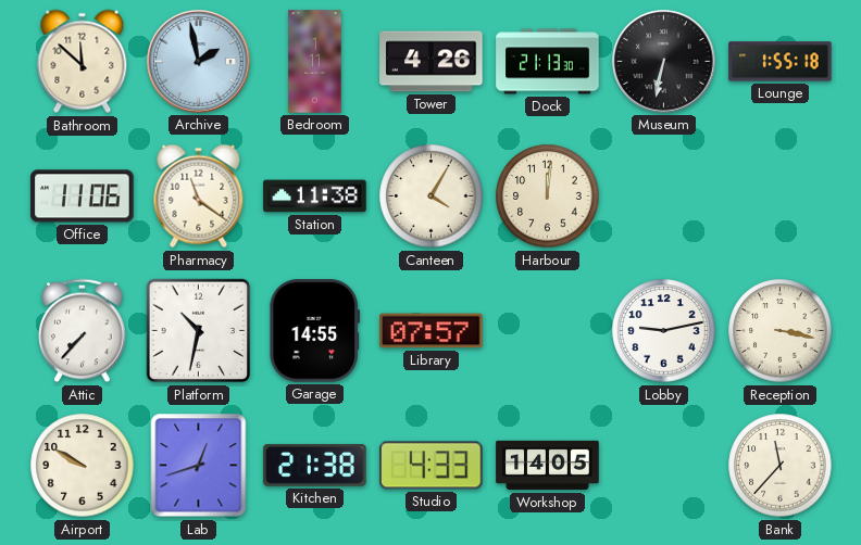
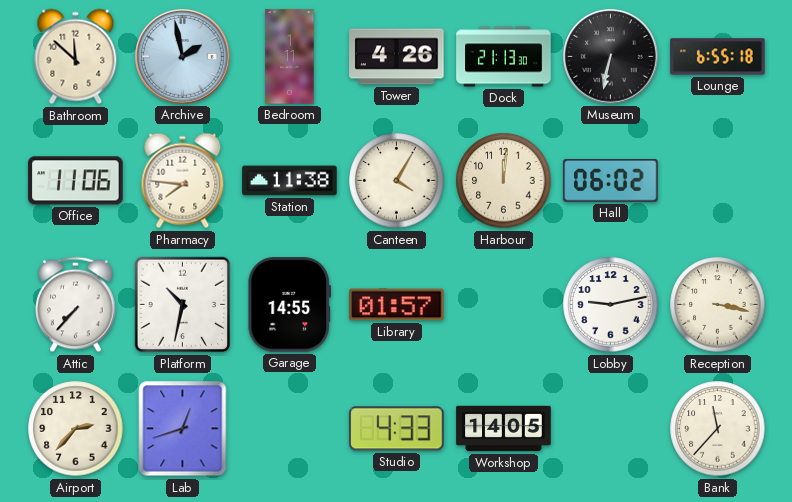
Lounge: 1:55 -> 6:55 (718, 57)
Pharmacy: 11:21 -> 7:46 (183, 181)
Hall: none -> 06:02 (611, 181)
Library: 07:57 -> 01:57 (397, 305)
Airport: 9:50 -> 2:37 (76, 429)
Kitchen: 21:38 -> none (315, 465)
